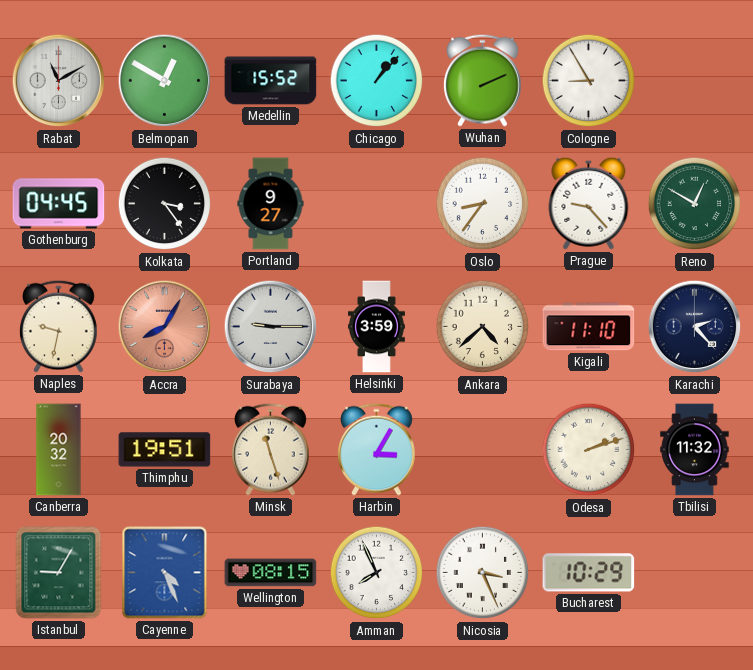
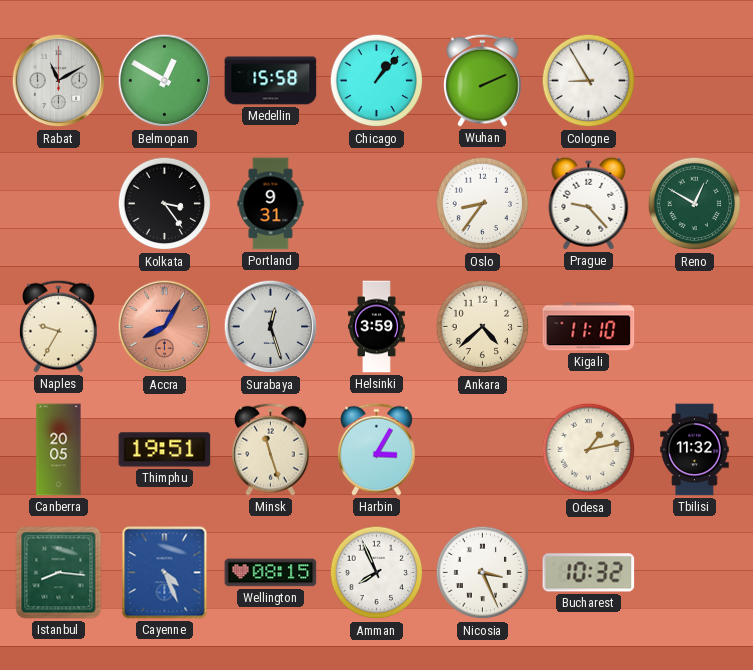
Medellin: 15:52 -> 15:58 (271, 81)
Gothenburg: 04:45 -> none (59, 204)
Portland: 9:27 -> 9:31 (271, 204)
Naples: 9:32 -> 9:35 (59, 326)
Surabaya: 9:15 -> 12:27 (271, 327)
Karachi: 2:23 -> none (695, 327)
Canberra: 20:32 -> 20:05 (59, 450)
Odesa: 2:12 -> 1:13 (589, 450)
Istanbul: 9:05 -> 8:16 (59, 573)
Bucharest: 10:29 -> 10:32 (589, 573)
